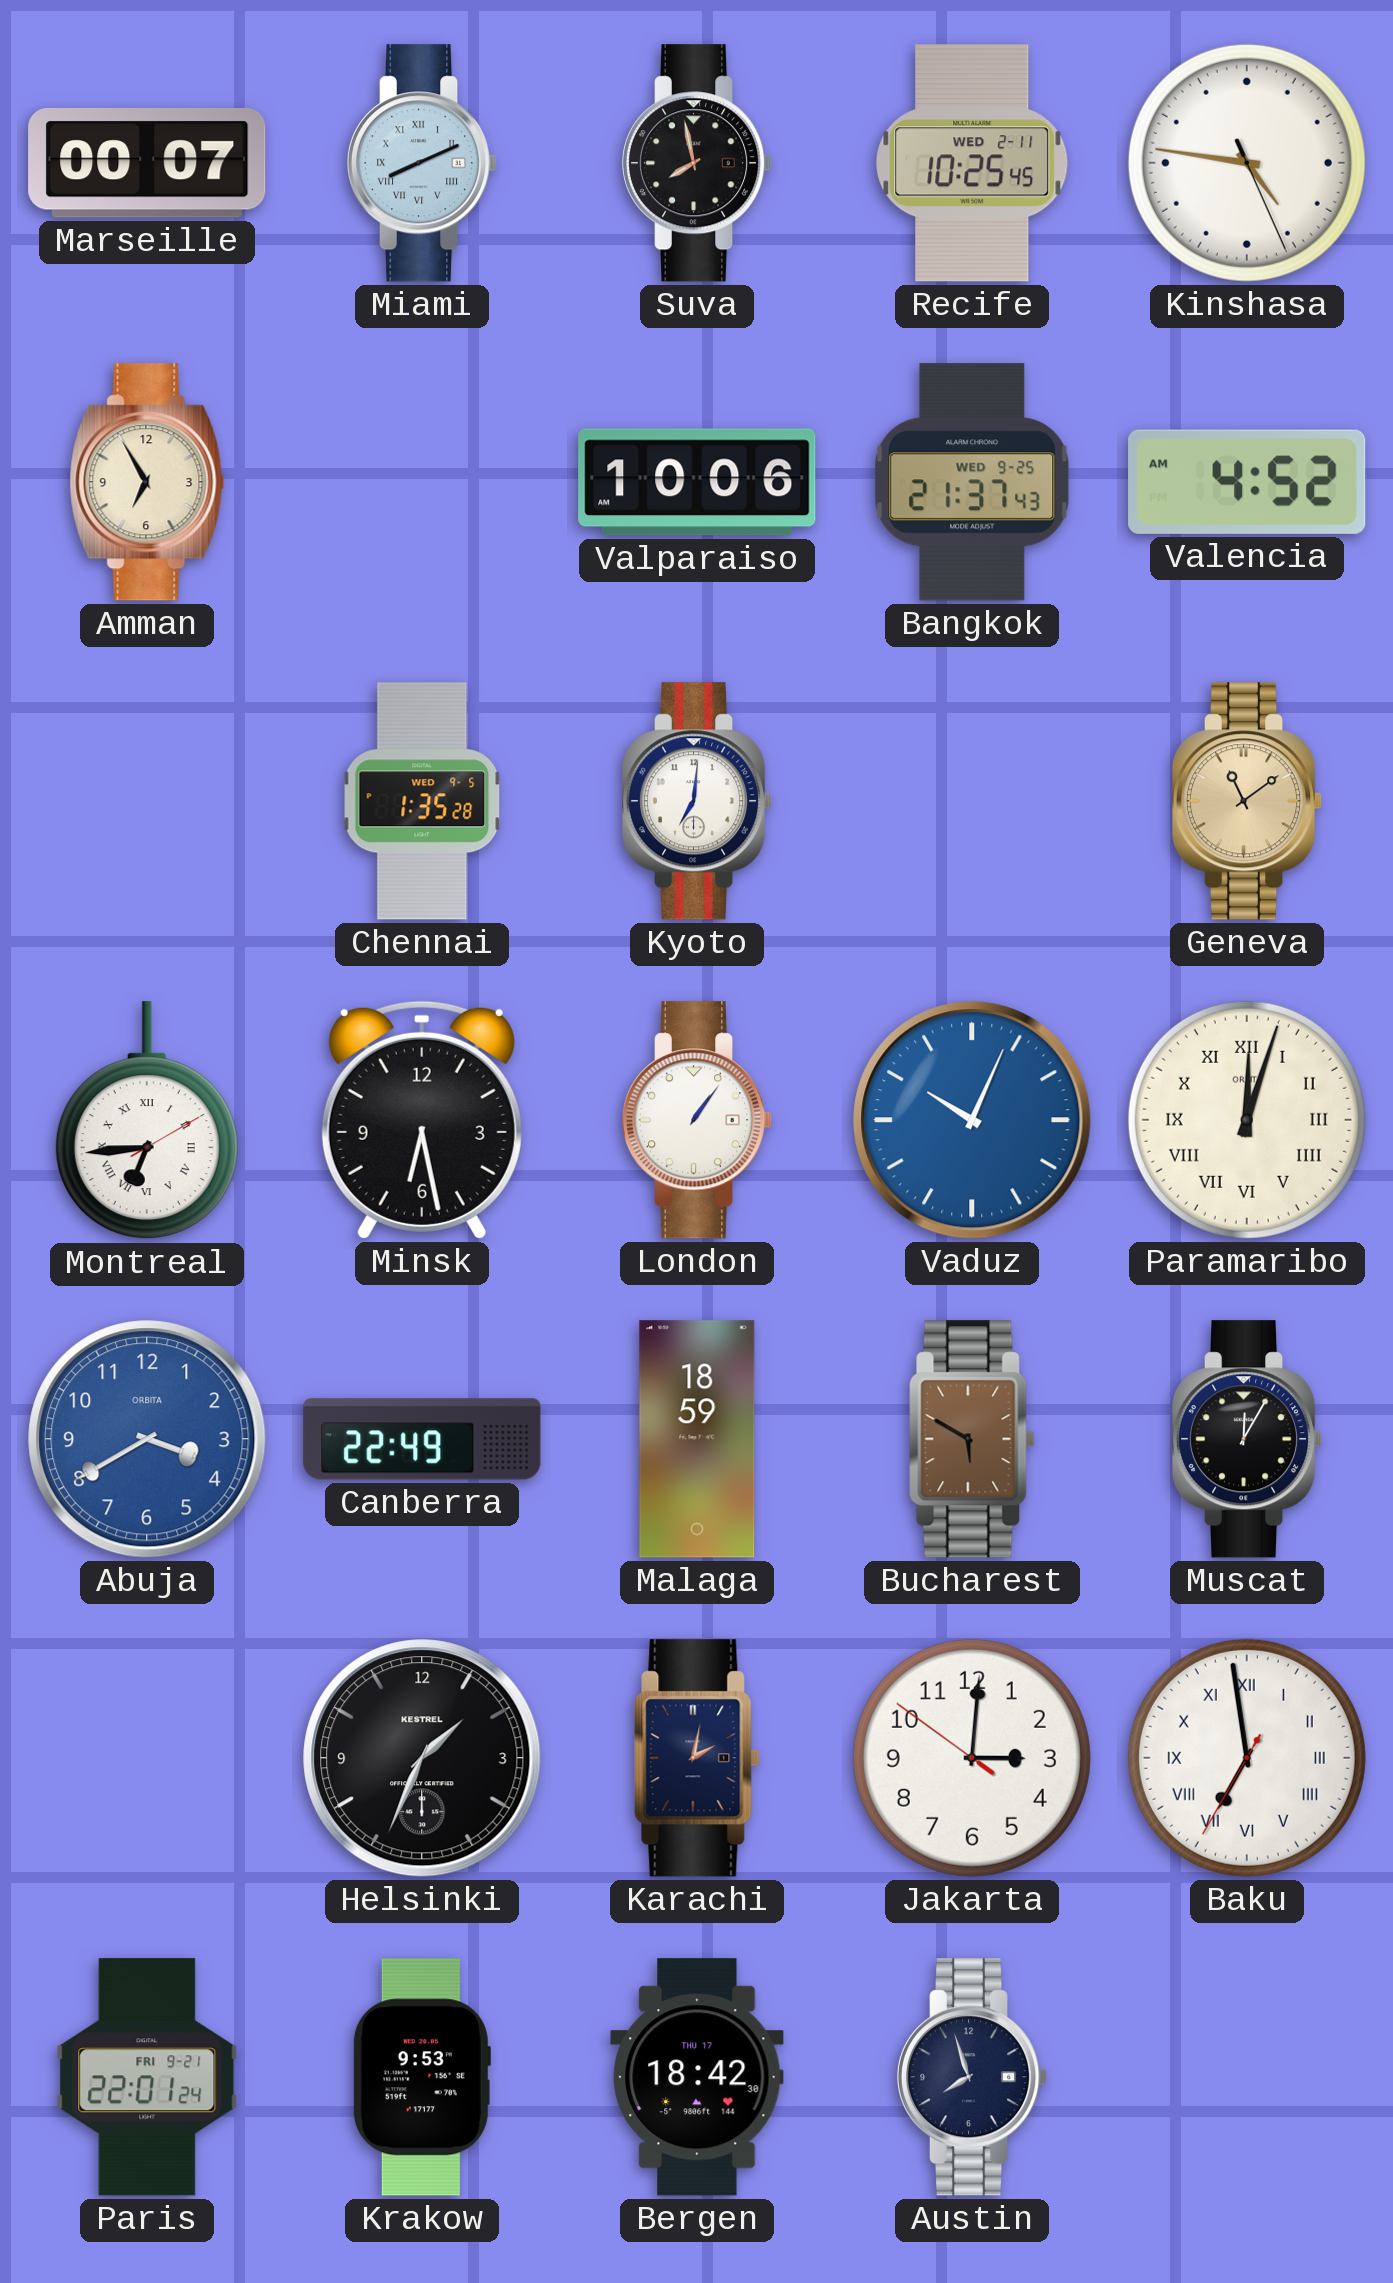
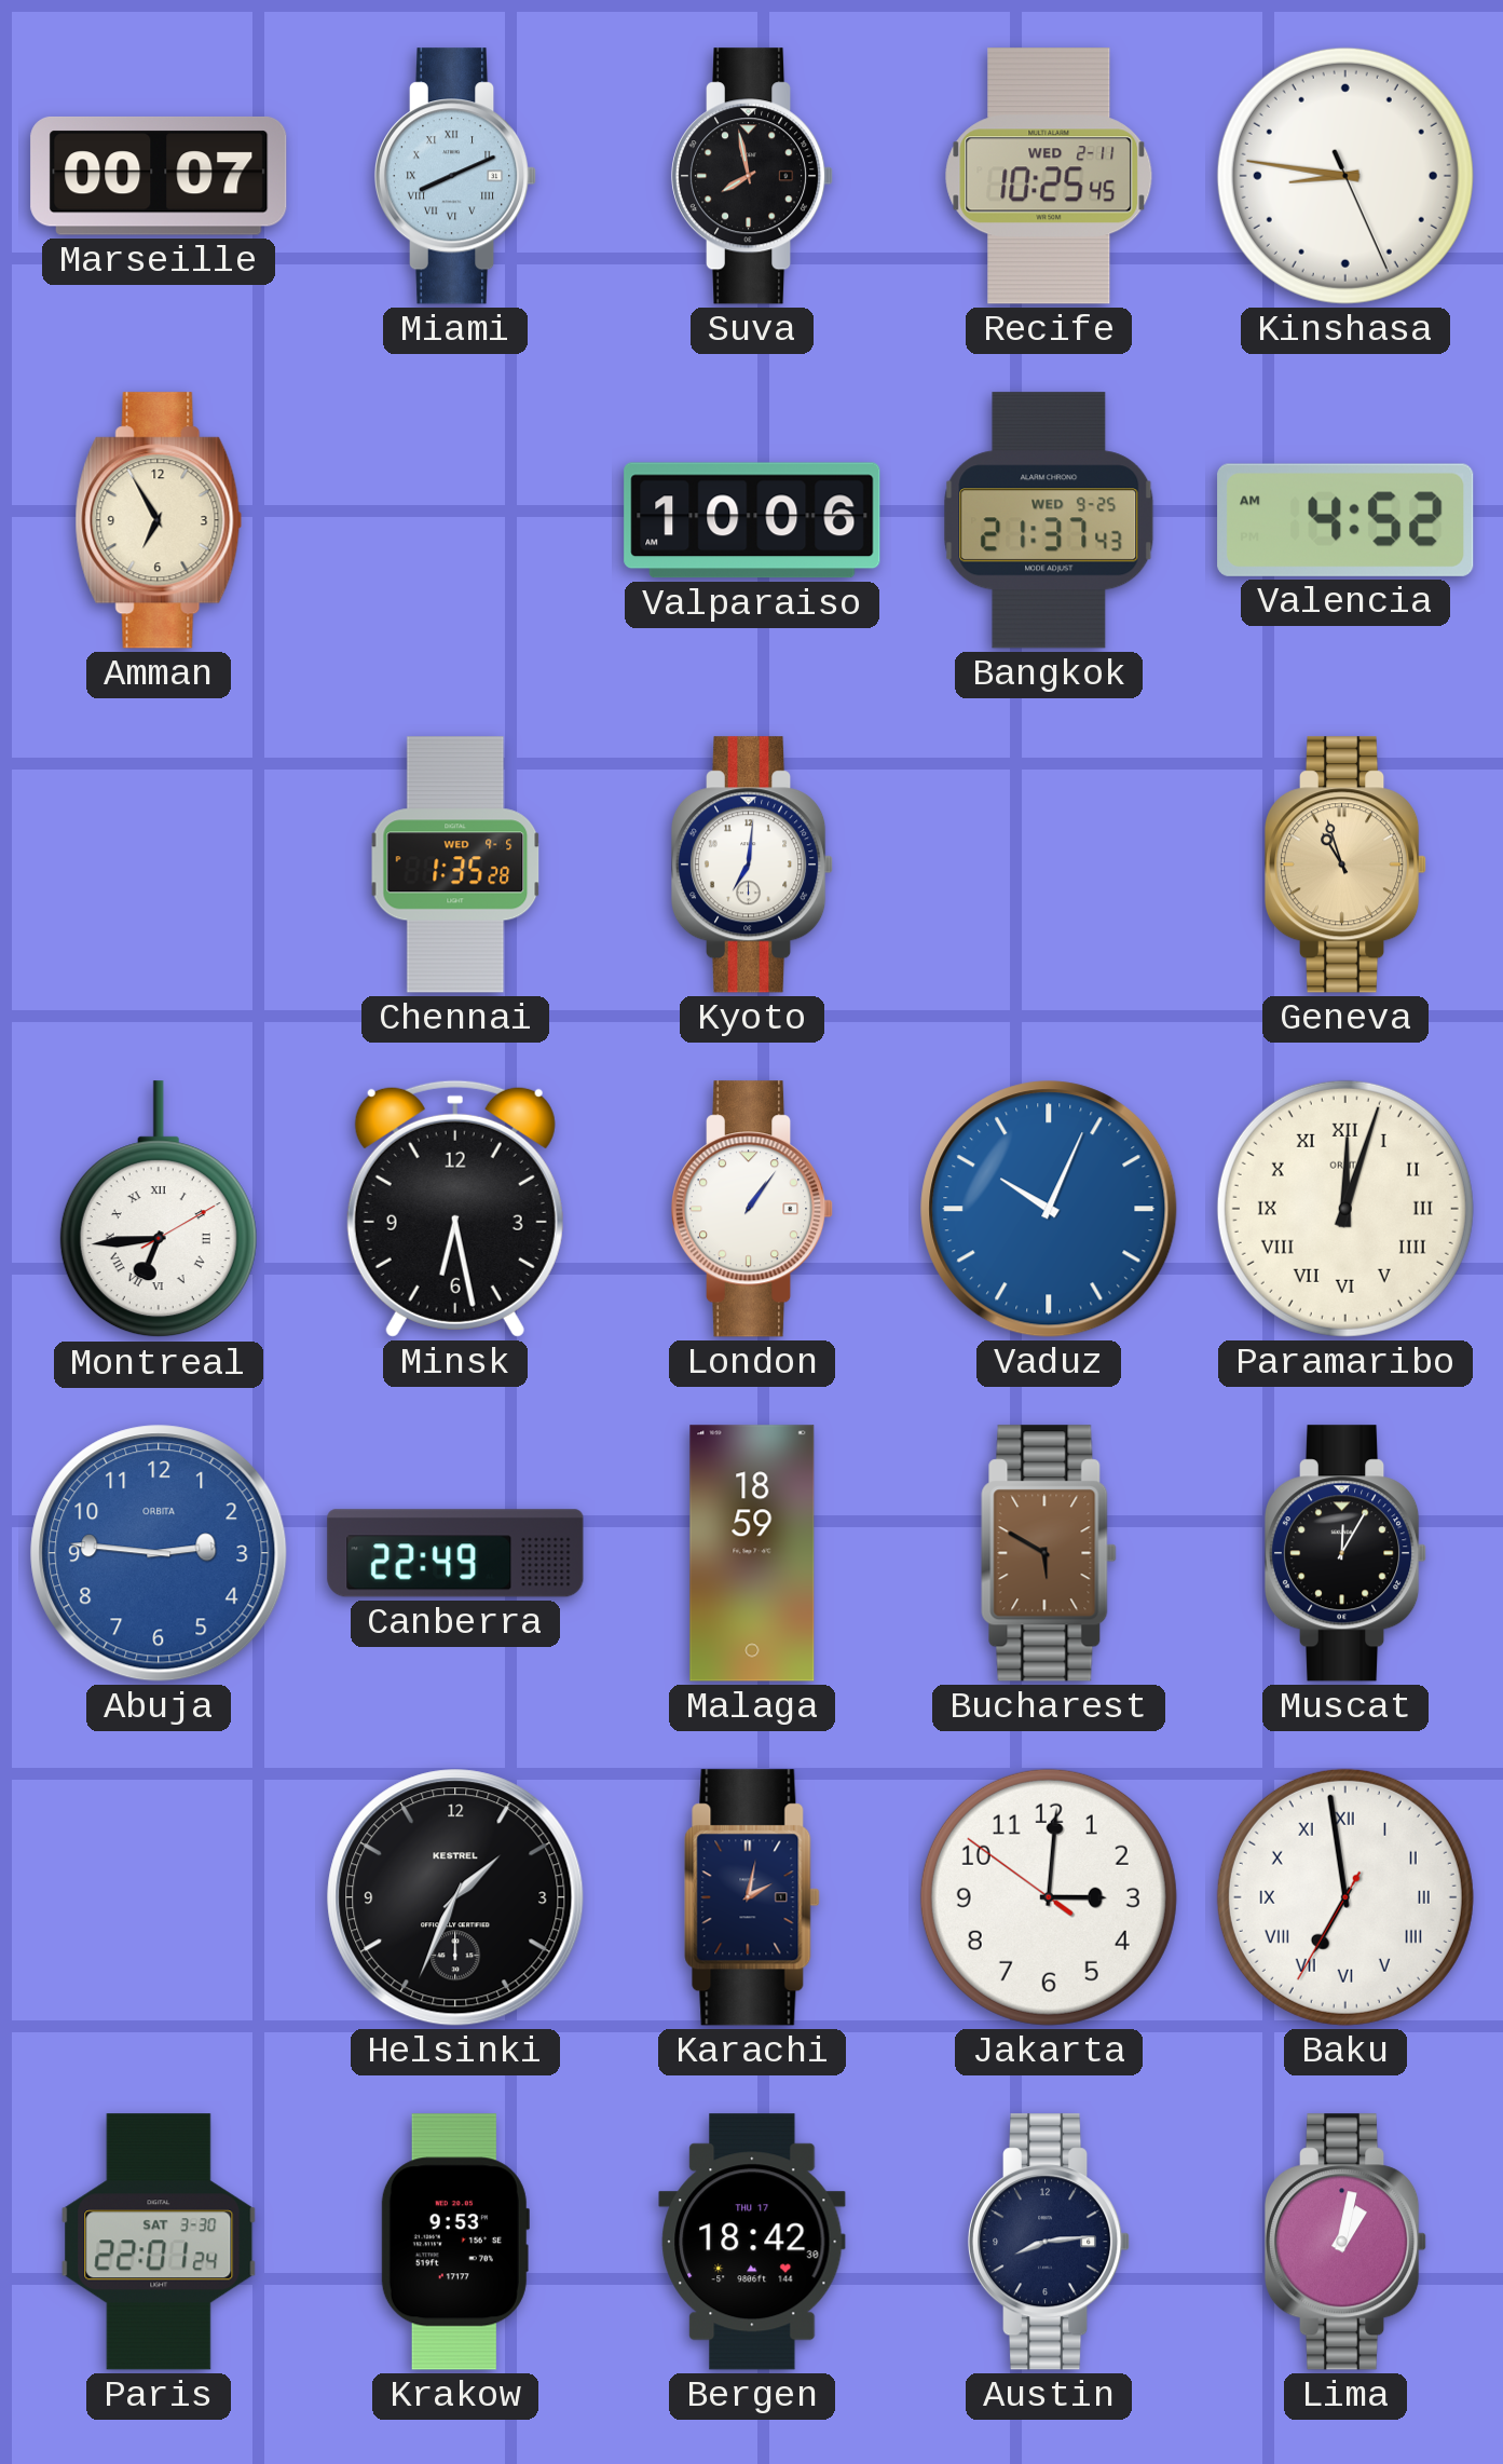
Kinshasa: 4:46 -> 8:46 (1345, 176)
Geneva: 11:09 -> 10:57 (1345, 865)
Abuja: 3:40 -> 2:46 (159, 1553)
Paris date: FRI 9-21 -> SAT 3-30 (159, 2242)
Austin: 7:57 -> 8:14 (1049, 2242)
Lima: none -> 1:02 (1345, 2242)
